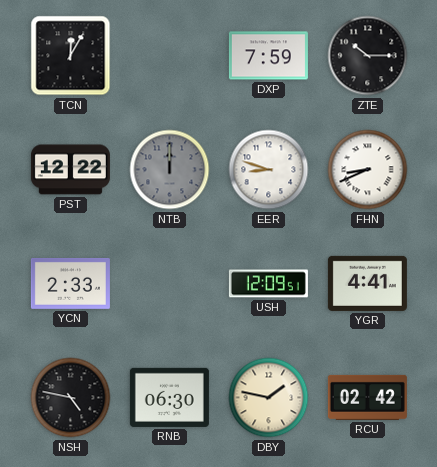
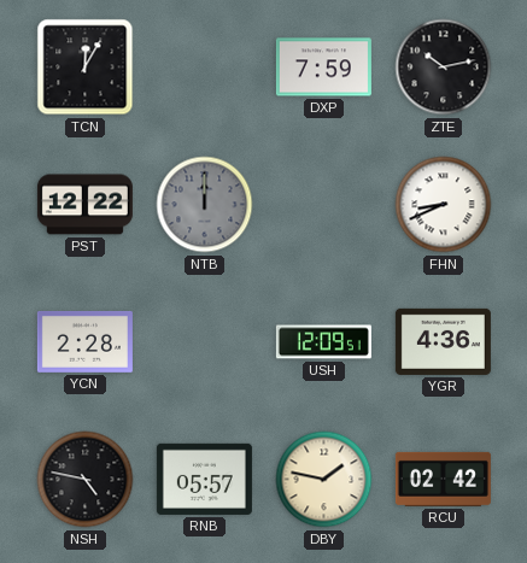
ZTE: 10:15 -> 10:13 (444, 68)
EER: 8:48 -> none (269, 170)
YCN: 2:33 -> 2:28 (84, 341)
YGR: 4:41 -> 4:36 (443, 341)
RNB: 06:30 -> 05:57 (204, 479)
